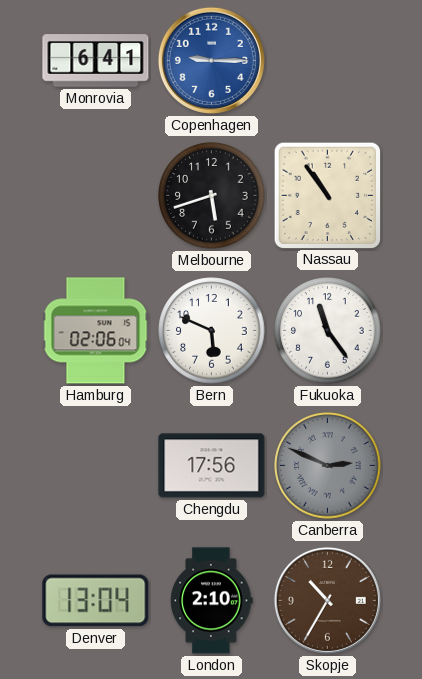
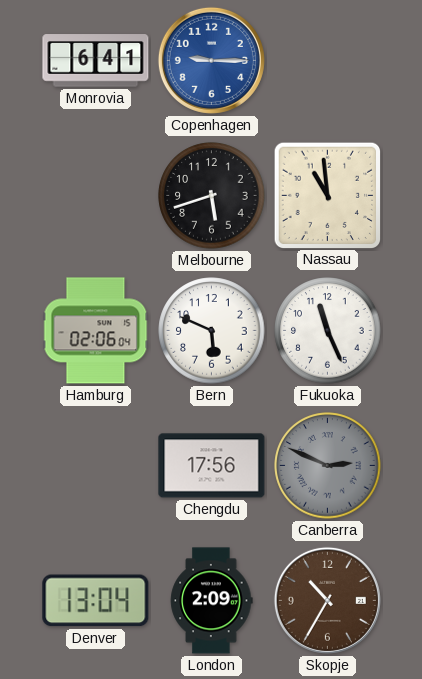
Nassau: 10:54 -> 10:59 (327, 195)
Fukuoka: 11:24 -> 11:26 (328, 331)
London: 2:10 -> 2:09 (212, 601)
